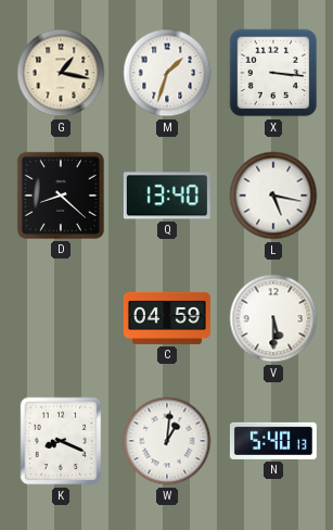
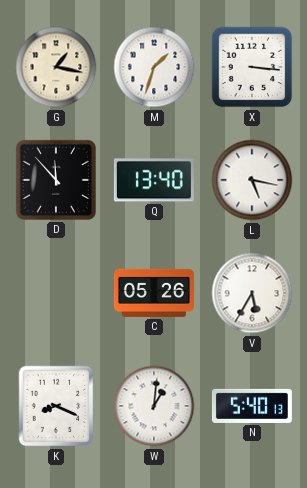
D: 8:22 -> 11:53 (56, 180)
C: 04:59 -> 05:26 (154, 293)
V: 5:30 -> 5:35 (252, 293)
